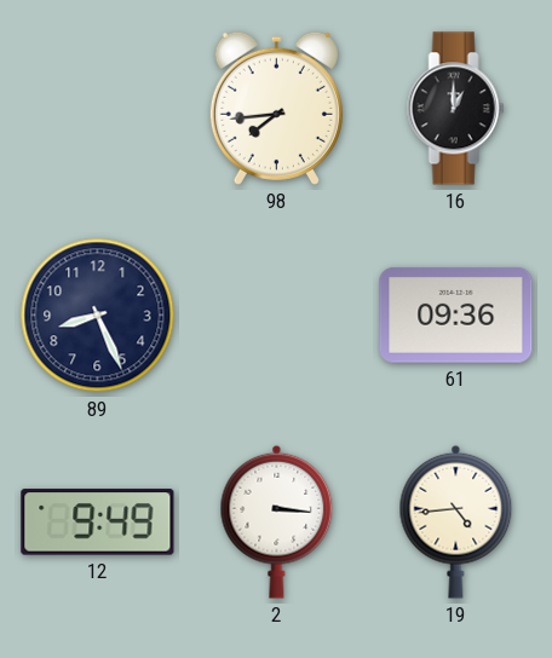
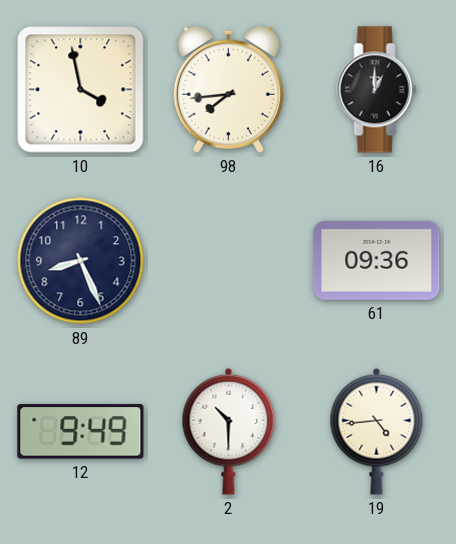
10: none -> 3:58 (81, 90)
2: 3:16 -> 10:30 (229, 431)
